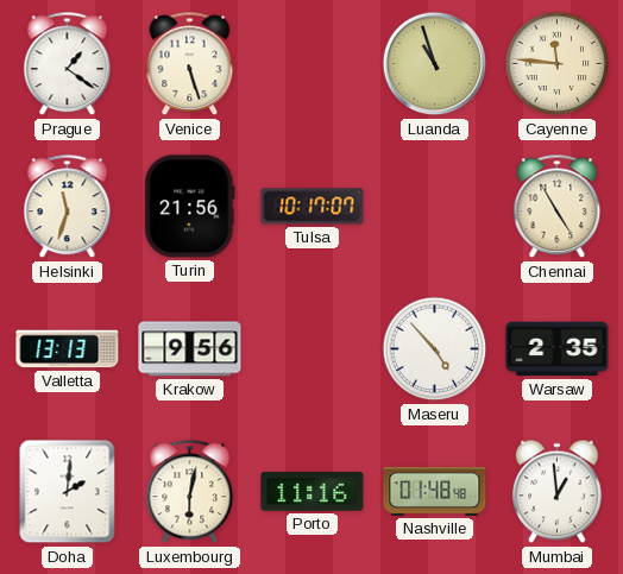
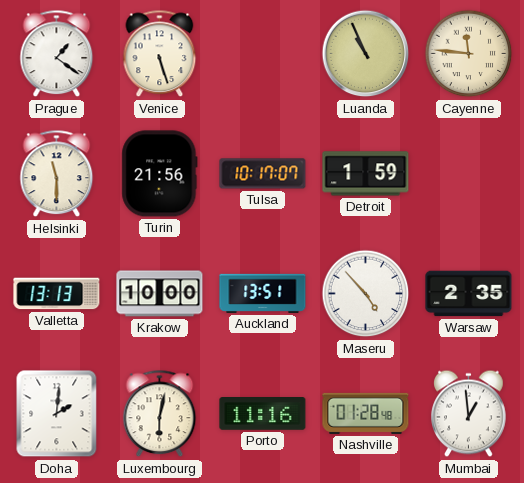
Luanda: 10:57 -> 10:56 (366, 54)
Helsinki: 11:33 -> 11:30 (57, 174)
Detroit: none -> 1:59 (366, 174)
Chennai: 4:55 -> none (558, 207)
Krakow: 9:56 -> 10:00 (160, 294)
Auckland: none -> 13:51 (263, 293)
Nashville: 01:48 -> 01:28 (366, 413)
